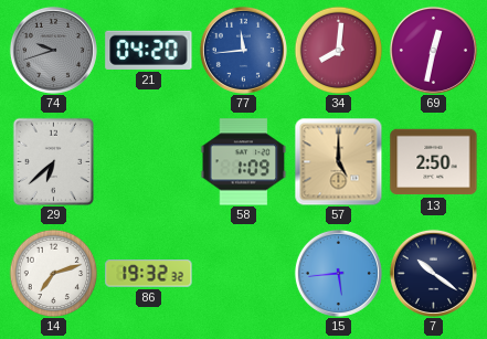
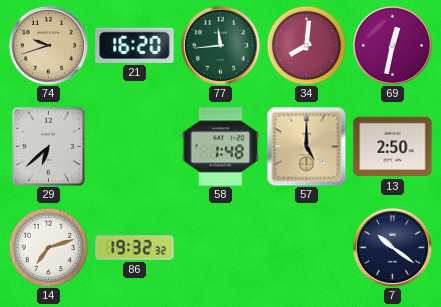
74 dial: grey -> champagne (48, 45)
21: 04:20 -> 16:20 (135, 45)
77 dial: blue -> green (220, 45)
58: 1:09 -> 1:48 (221, 147)
15: 5:44 -> none (338, 273)
